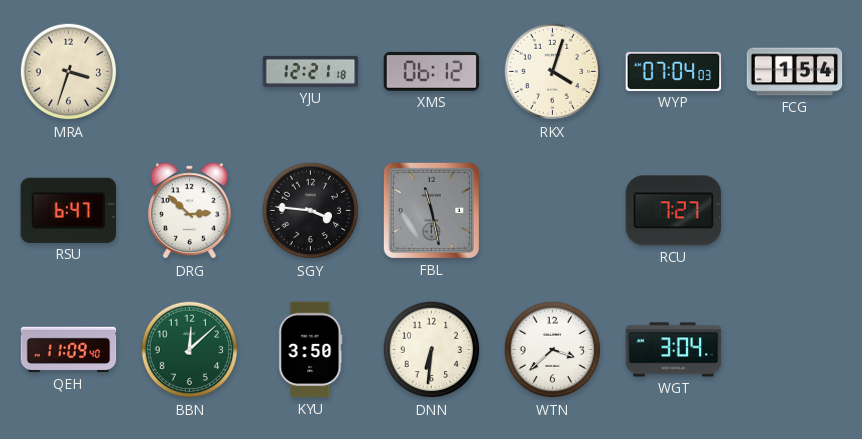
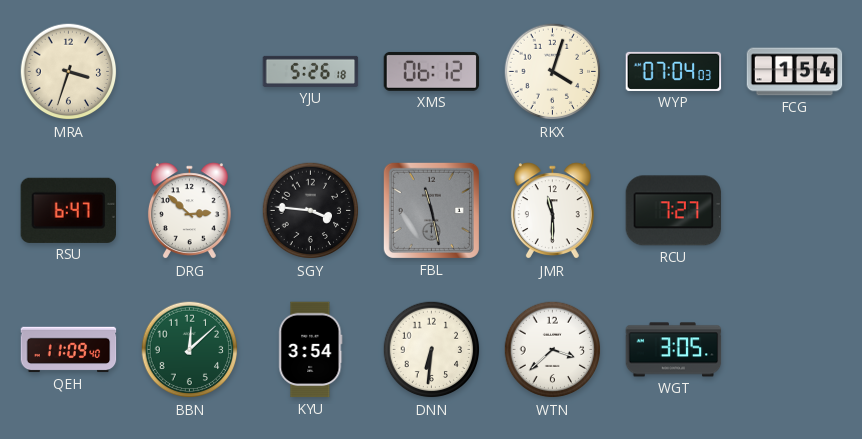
YJU: 12:21 -> 5:26 (311, 71)
JMR: none -> 11:30 (552, 211)
KYU: 3:50 -> 3:54 (311, 350)
WGT: 3:04 -> 3:05 (674, 350)
